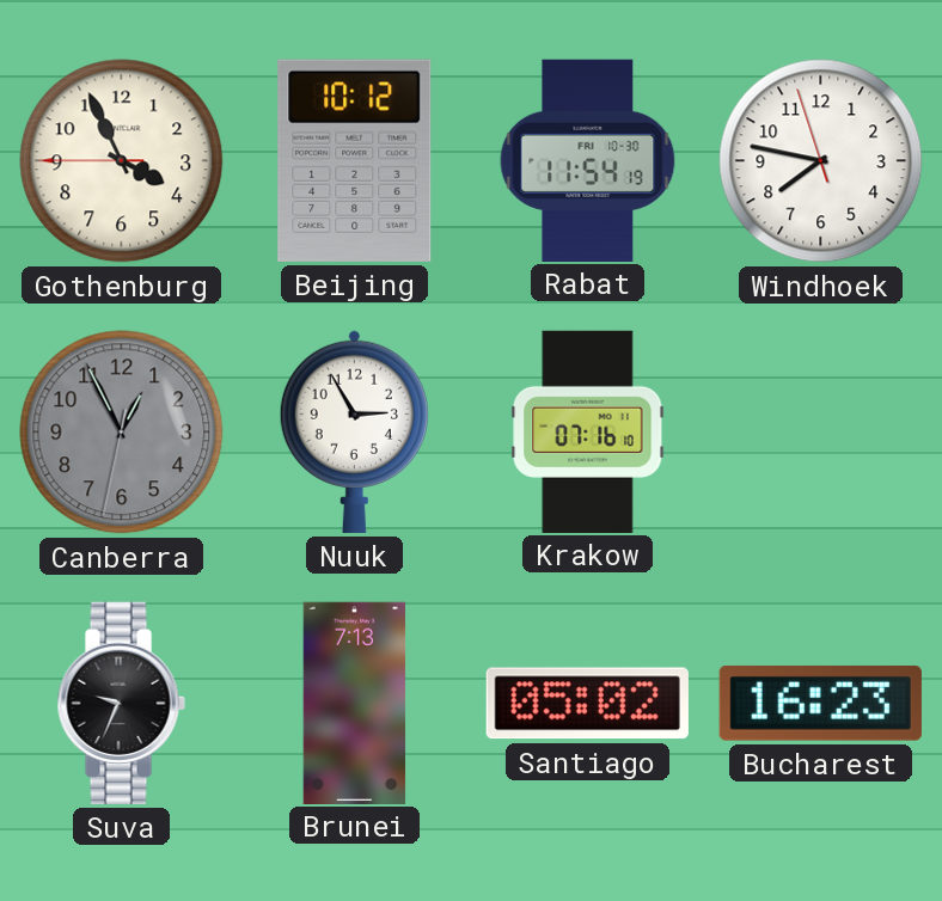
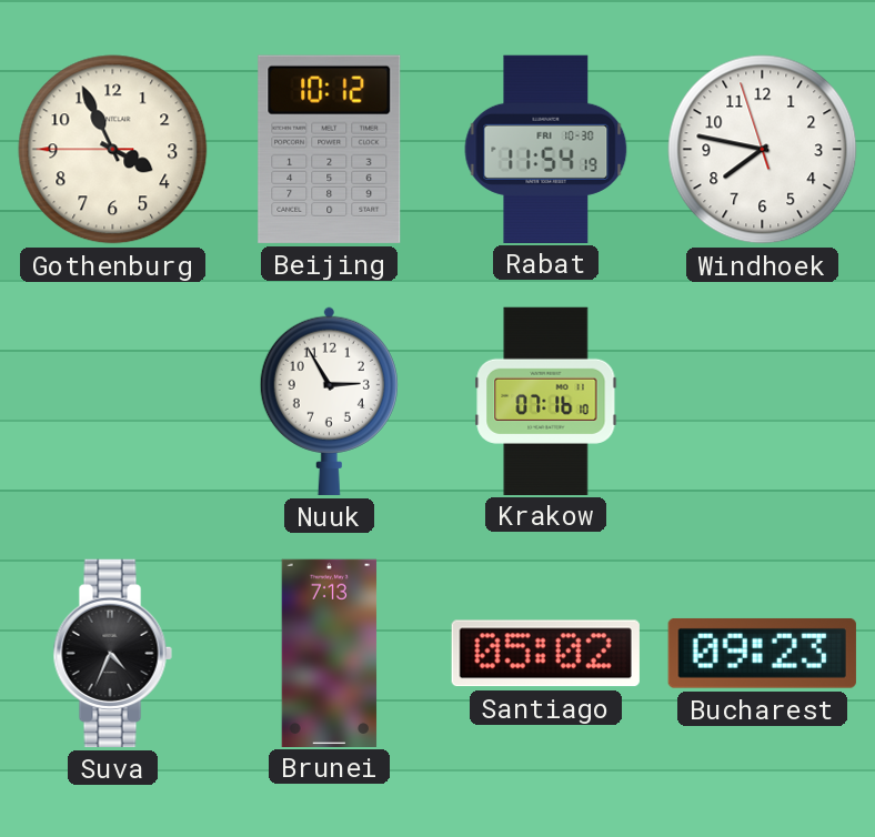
Canberra: 12:55 -> none (122, 433)
Suva: 9:34 -> 4:34 (112, 653)
Bucharest: 16:23 -> 09:23 (762, 653)
